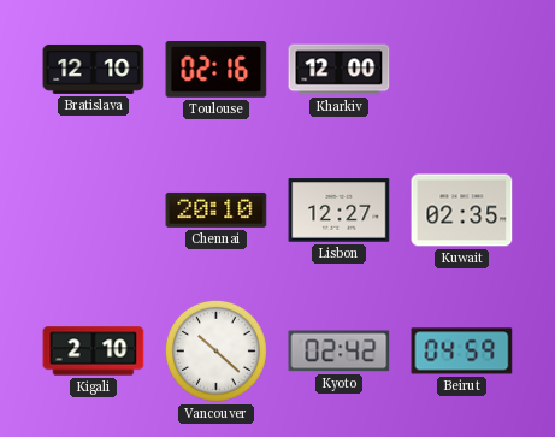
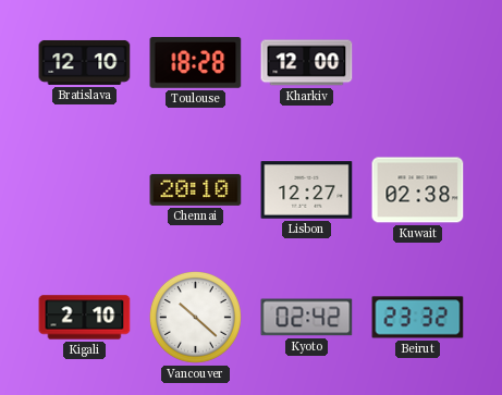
Toulouse: 02:16 -> 18:28 (196, 63)
Kuwait: 02:35 -> 02:38 (418, 190)
Beirut: 04:59 -> 23:32 (418, 318)
